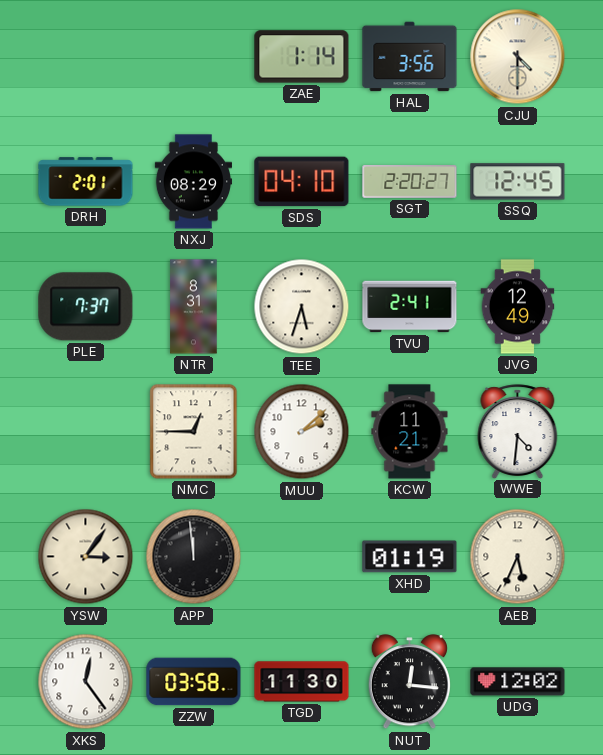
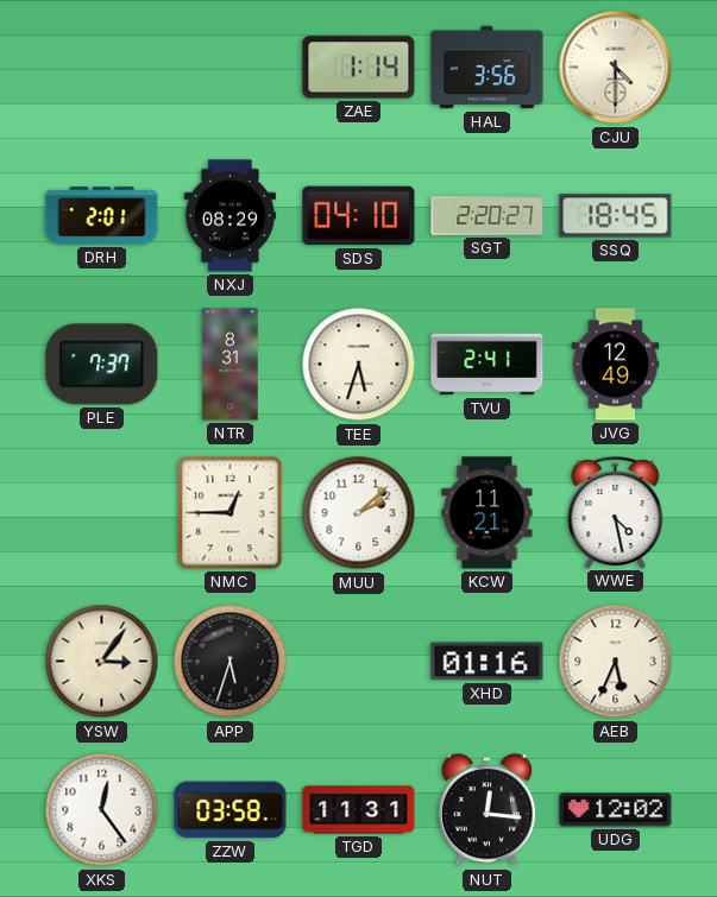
SSQ: 12:45 -> 18:45 (616, 216)
WWE: 4:31 -> 4:28 (616, 512)
APP: 11:59 -> 5:33 (231, 662)
XHD: 01:19 -> 01:16 (488, 662)
TGD: 11:30 -> 11:31 (359, 810)
